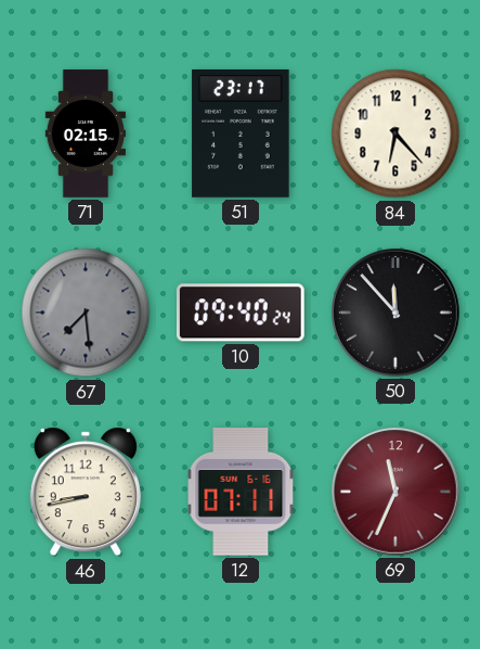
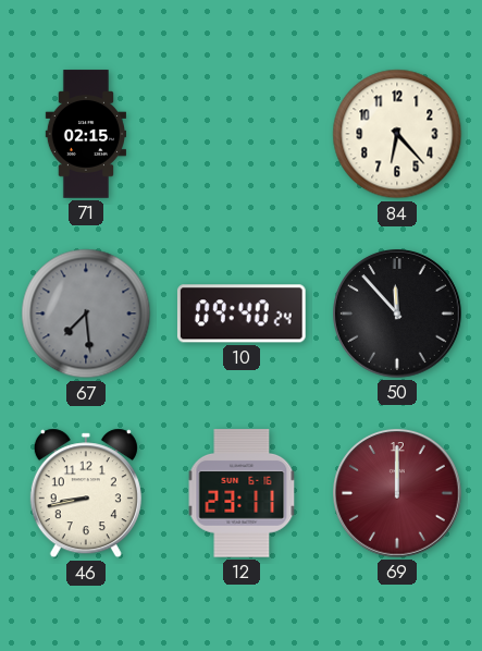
51: 23:17 -> none (241, 135)
12: 07:11 -> 23:11 (242, 494)
69: 11:34 -> 12:00 (397, 493)
